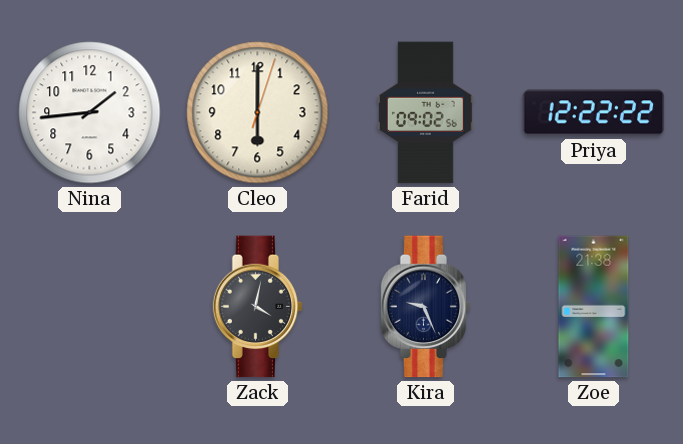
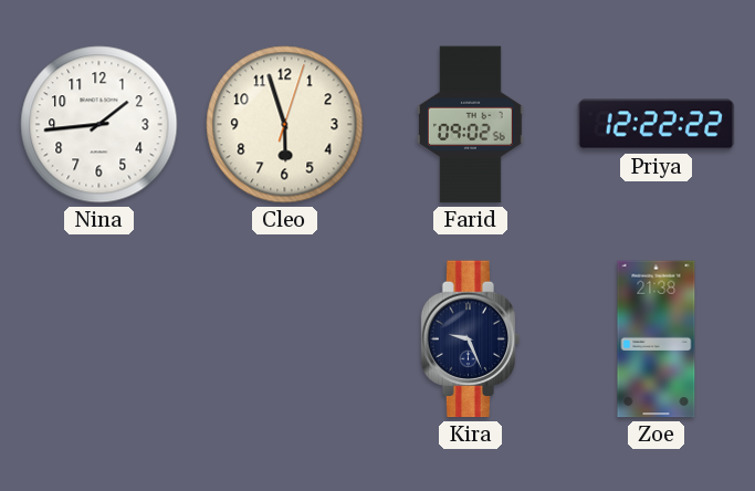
Cleo: 6:00 -> 5:57 (285, 125)
Zack: 4:02 -> none (258, 307)
